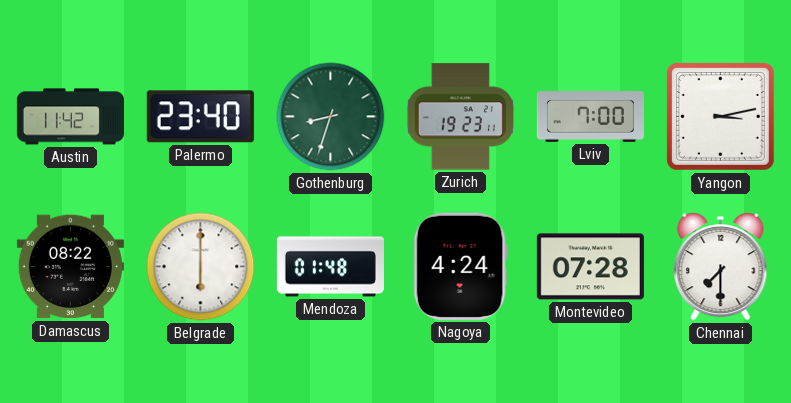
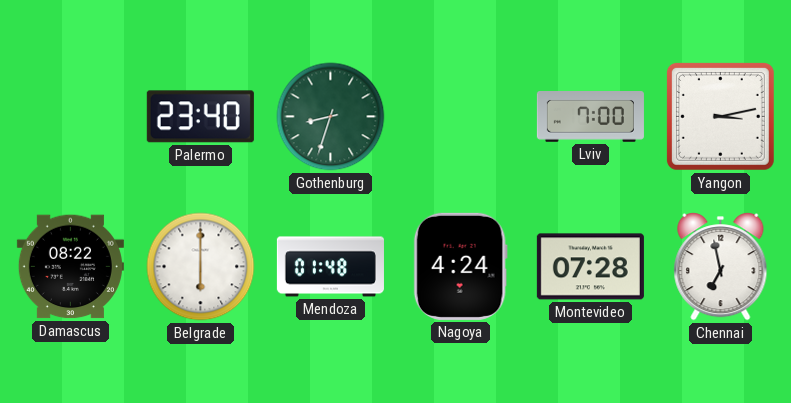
Austin: 11:42 -> none (70, 117)
Zurich: 19:23 -> none (460, 117)
Chennai: 7:30 -> 6:58 (721, 267)
